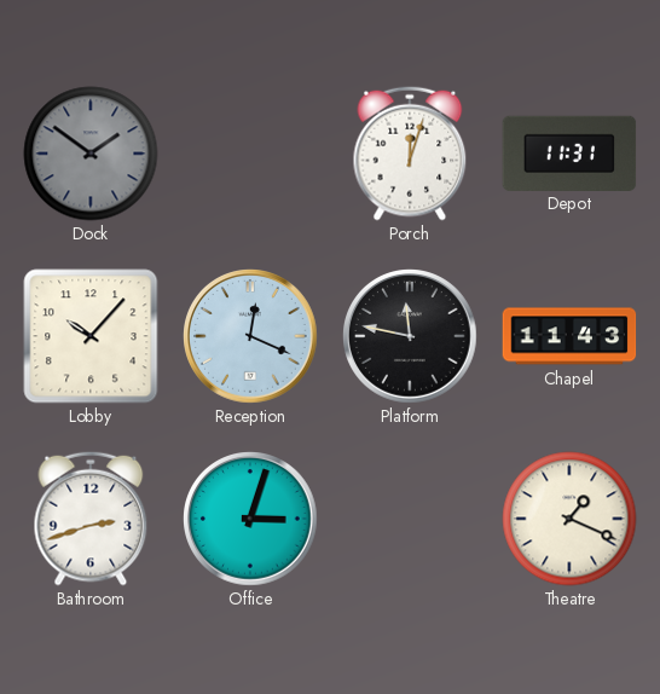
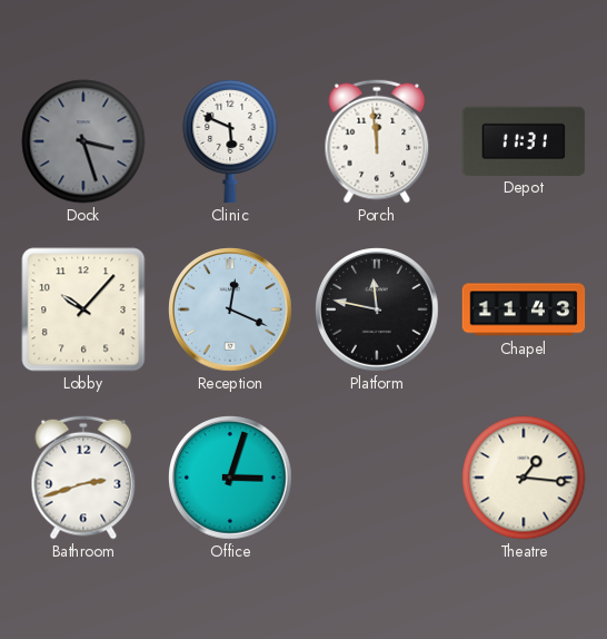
Dock: 1:51 -> 3:27 (83, 141)
Clinic: none -> 5:49 (230, 141)
Porch: 12:03 -> 11:59 (377, 141)
Theatre: 1:19 -> 1:16 (524, 478)
